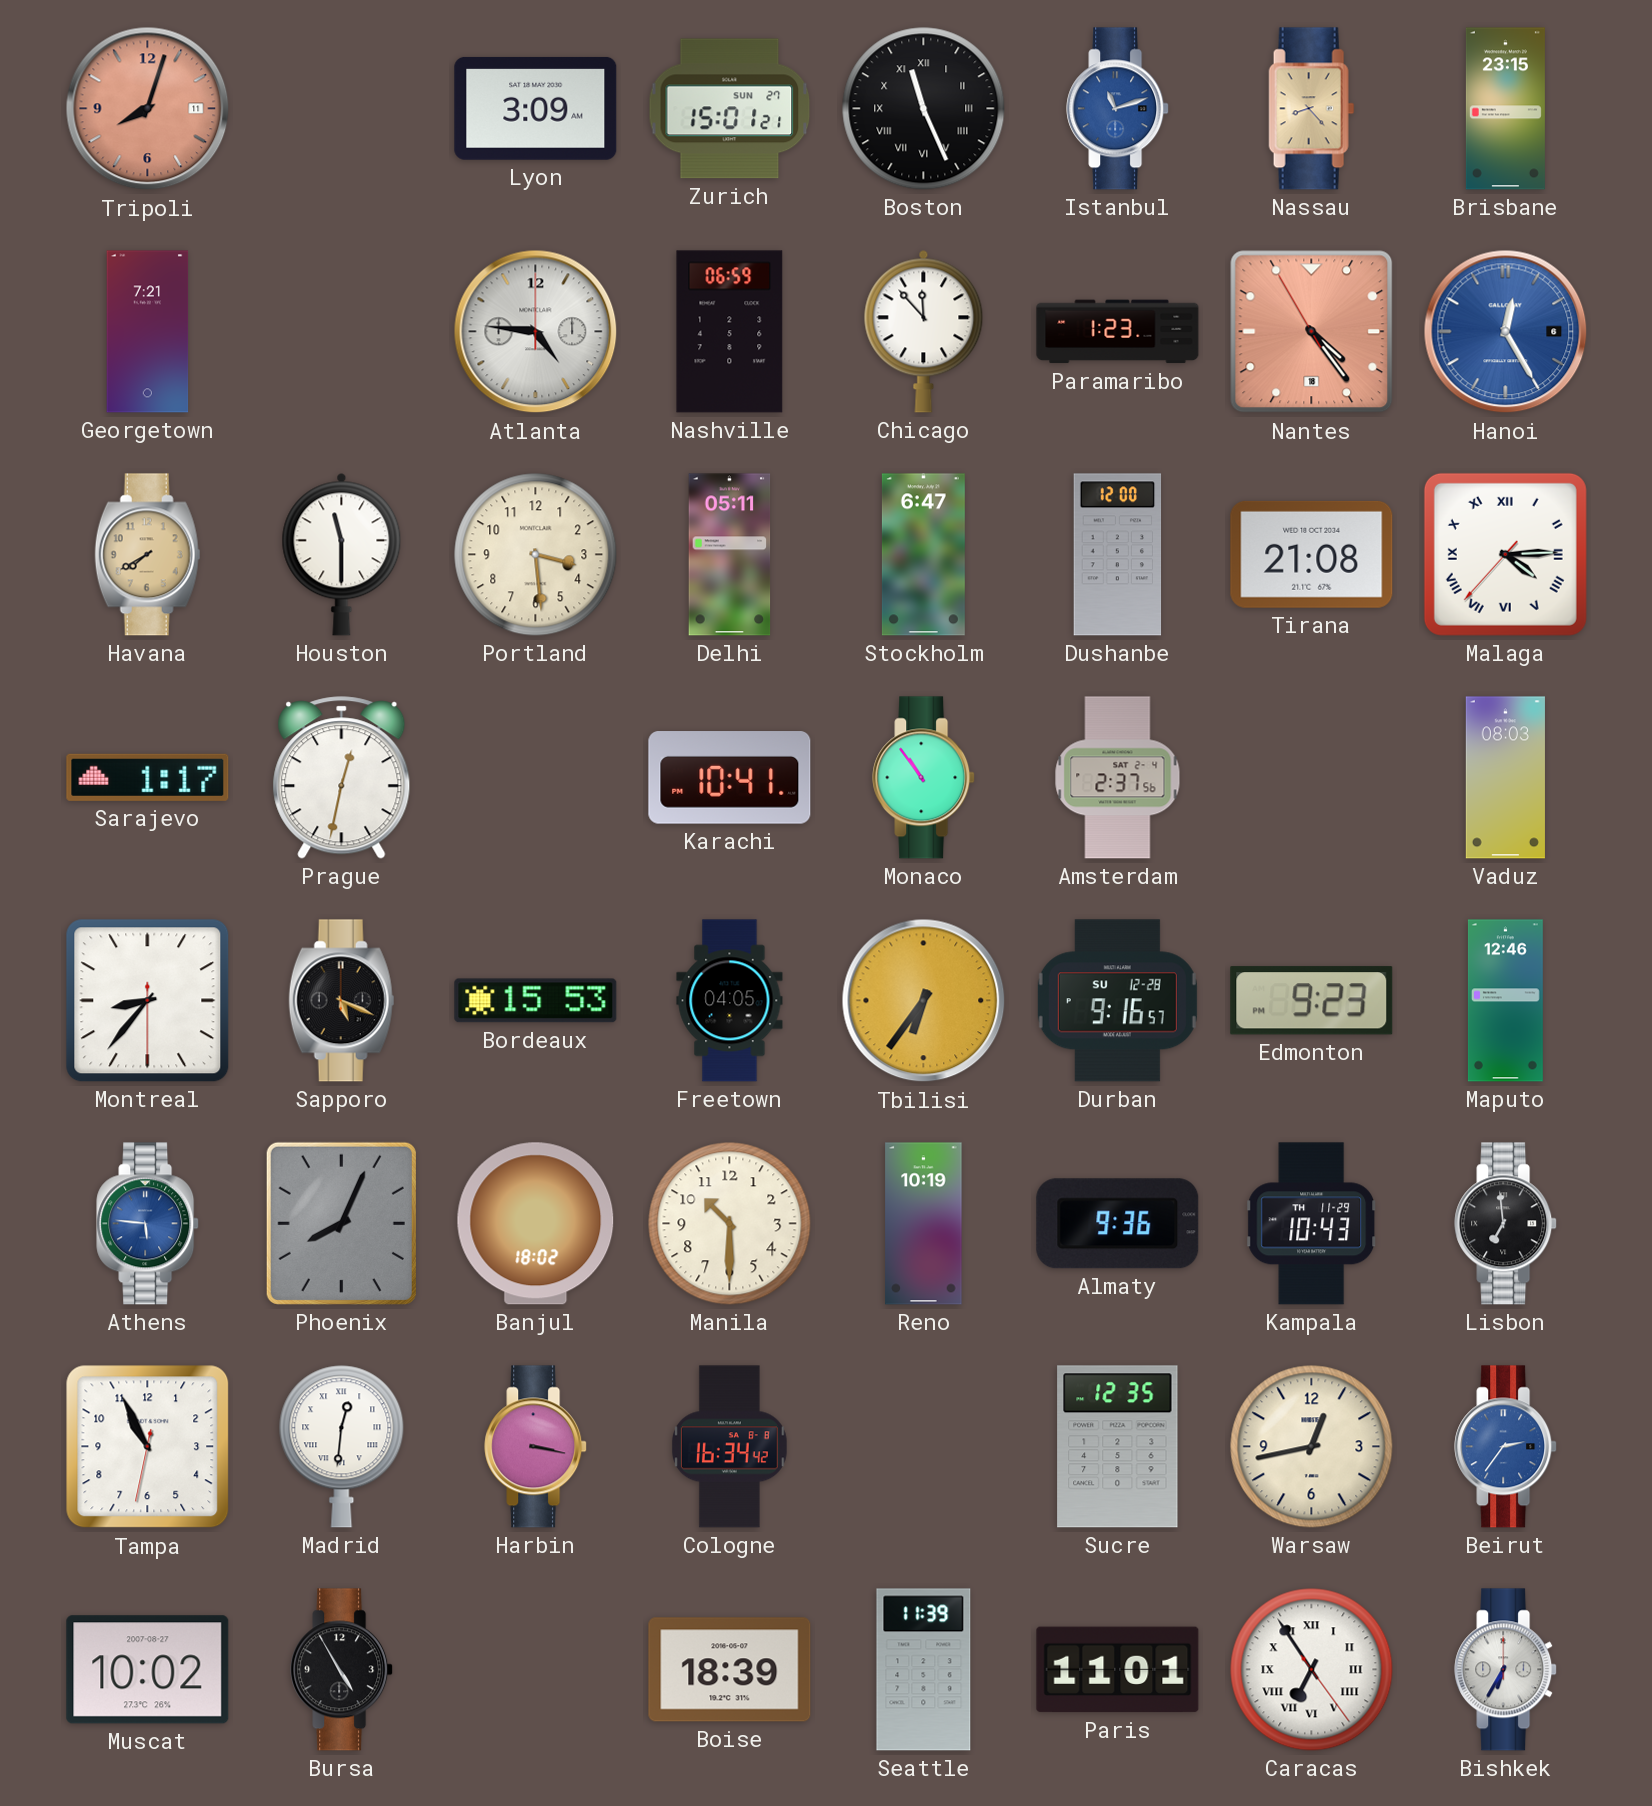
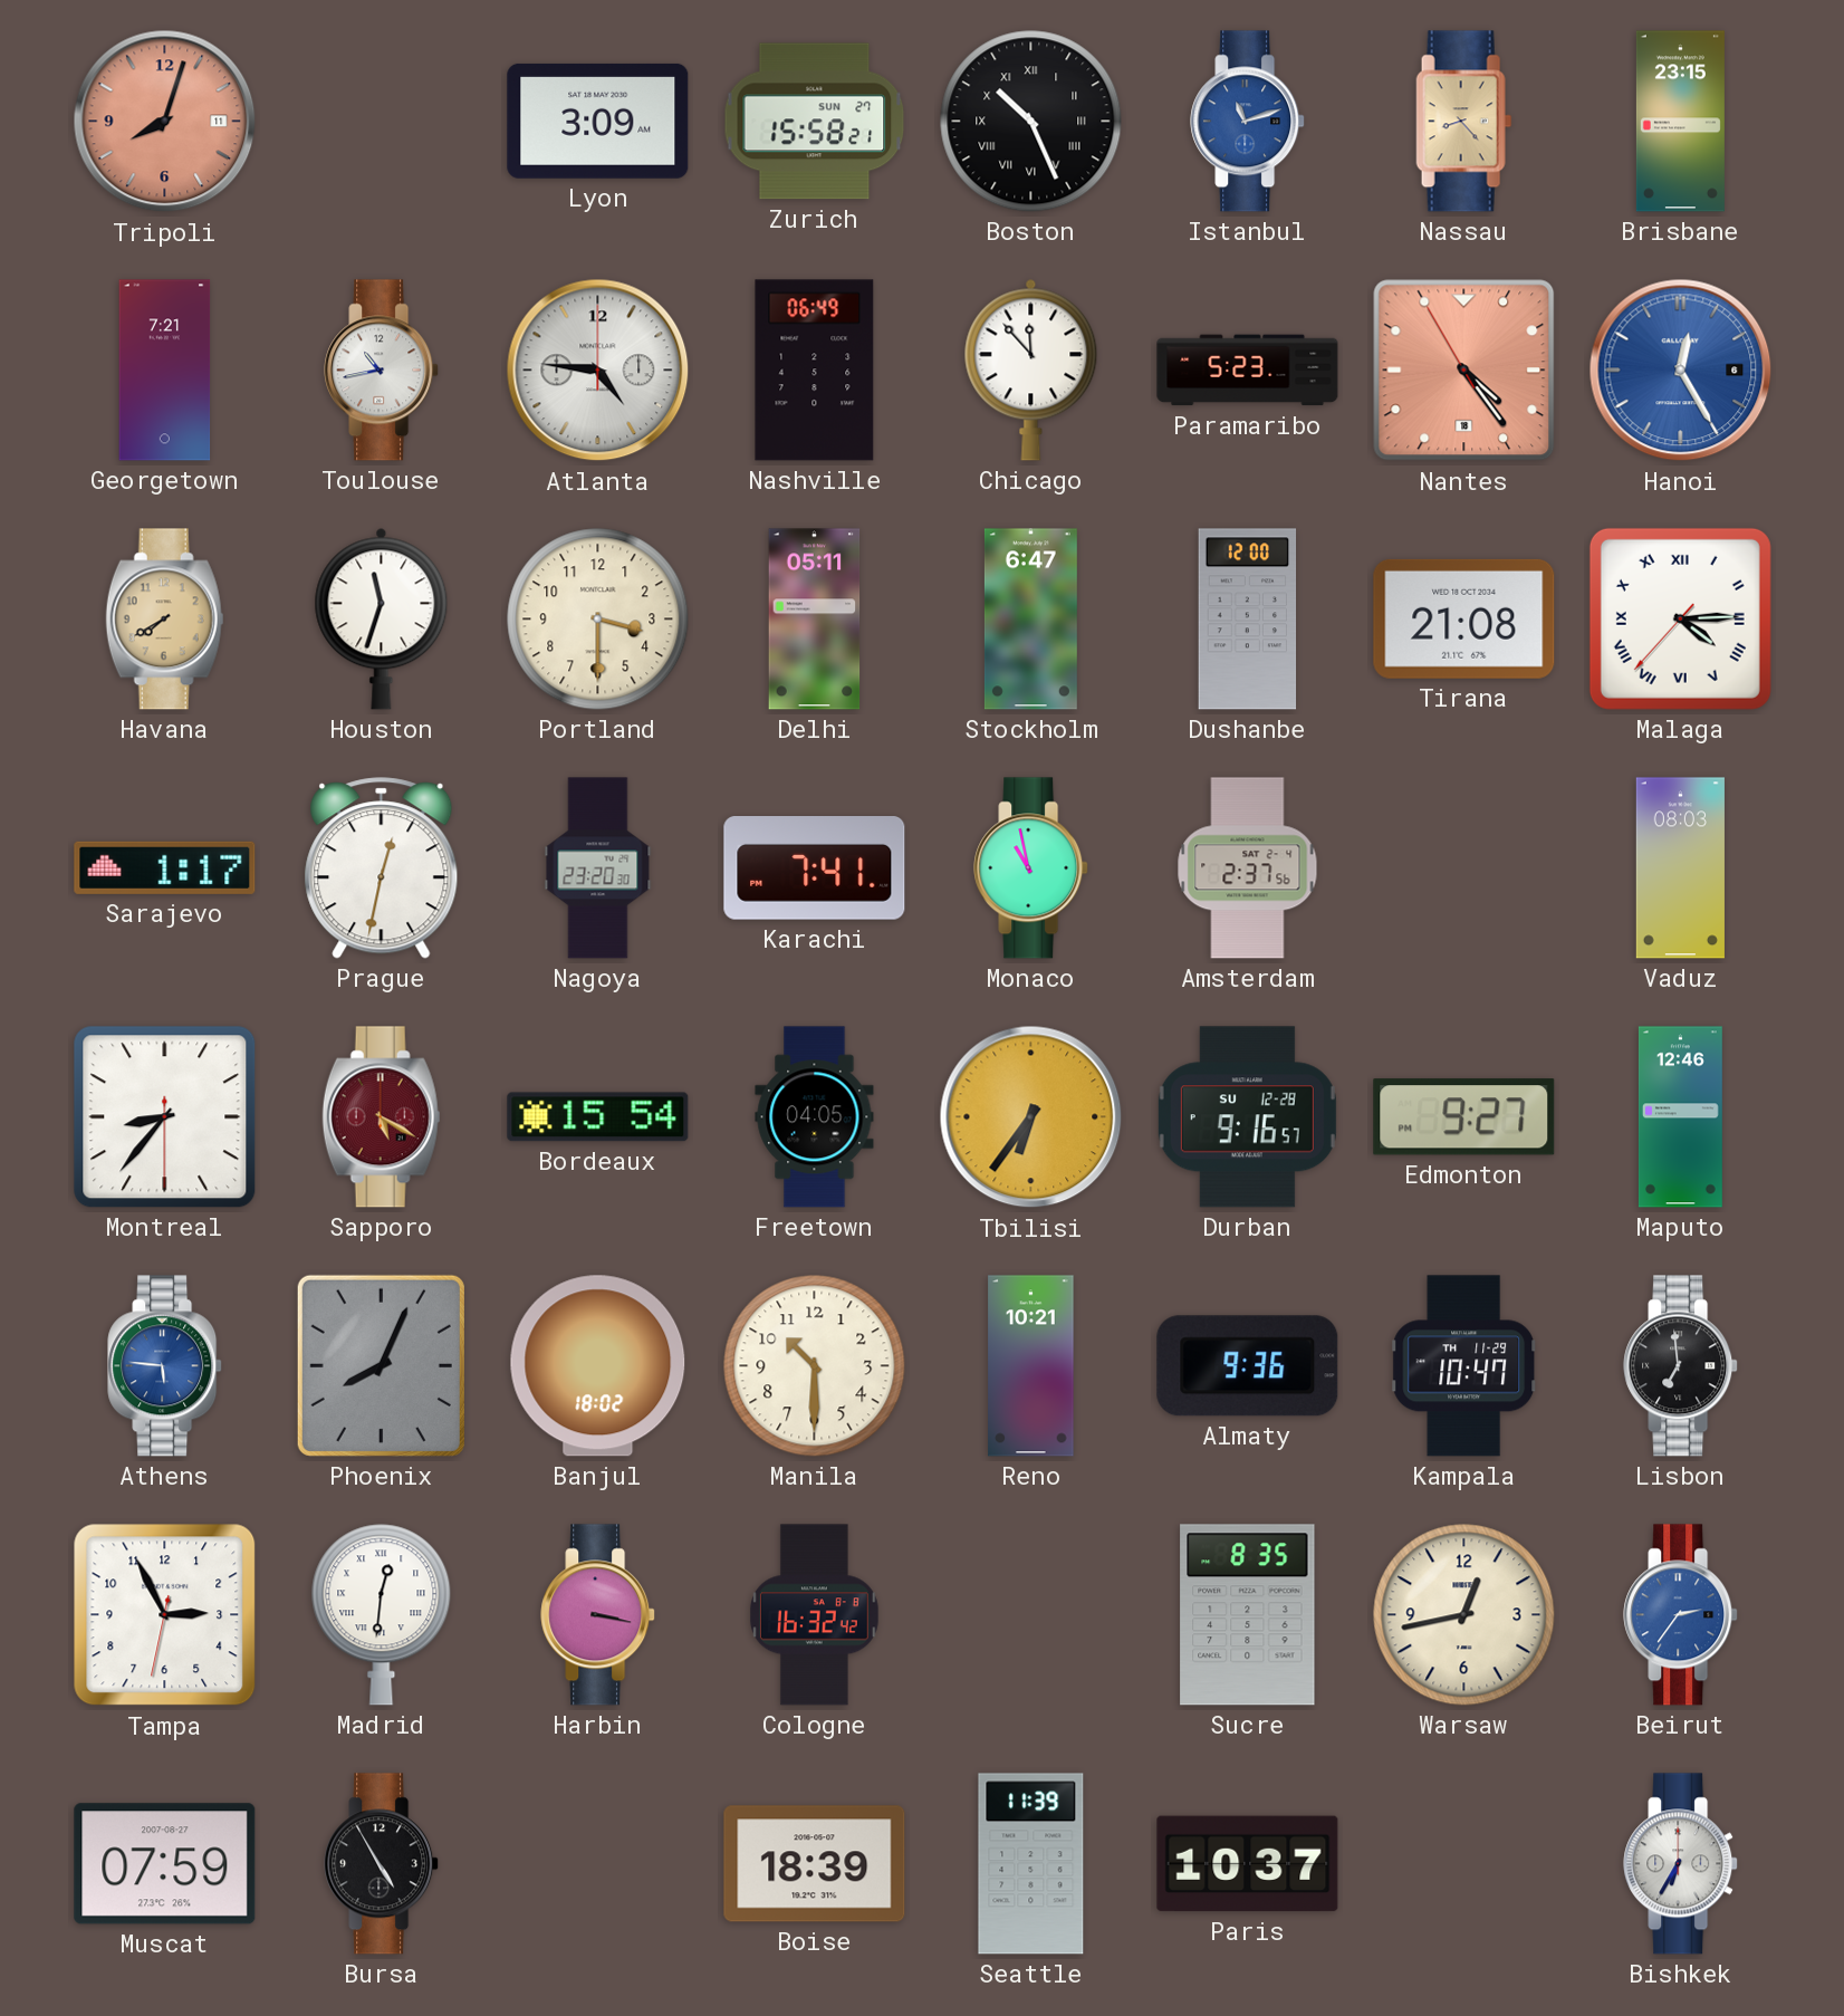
Zurich: 15:01 -> 15:58 (815, 122)
Boston: 11:26 -> 10:26 (1031, 122)
Toulouse: none -> 10:43 (382, 371)
Nashville: 06:59 -> 06:49 (815, 371)
Paramaribo: 1:23 -> 5:23 (1248, 371)
Houston: 11:30 -> 11:33 (382, 618)
Portland: 3:29 -> 3:30 (598, 620)
Nagoya: none -> 23:20 (598, 868)
Karachi: 10:41 -> 7:41 (815, 868)
Monaco: 10:54 -> 10:58 (1031, 868)
Sapporo: 5:19 -> 5:20 (382, 1117)
Sapporo dial: black -> burgundy (382, 1117)
Bordeaux: 15:53 -> 15:54 (598, 1117)
Edmonton: 9:23 -> 9:27 (1464, 1117)
Reno: 10:19 -> 10:21 (1031, 1366)
Kampala: 10:43 -> 10:47 (1464, 1366)
Tampa: 10:55 -> 2:55 (165, 1615)
Cologne: 16:34 -> 16:32 (814, 1615)
Sucre: 12:35 -> 8:35 (1248, 1615)
Muscat: 10:02 -> 07:59 (165, 1864)
Paris: 11:01 -> 10:37 (1248, 1864)
Caracas: 6:54 -> none (1312, 1670)
